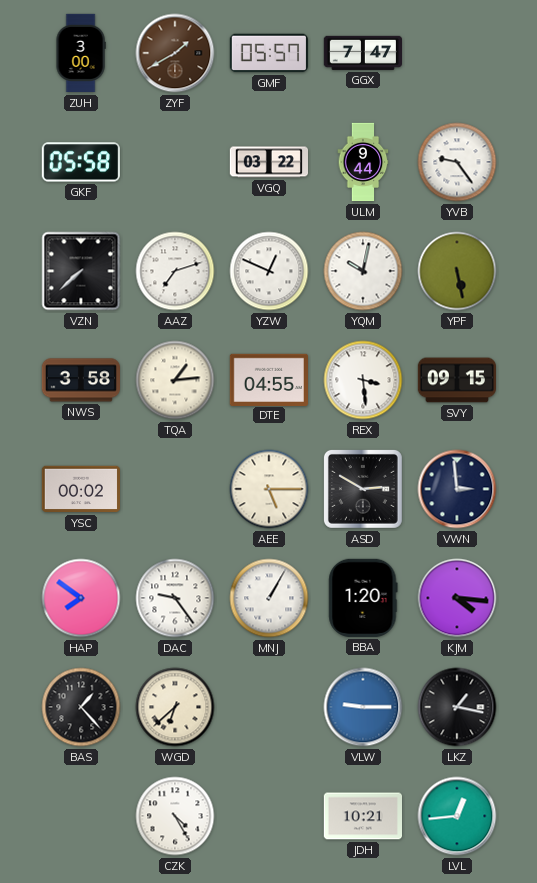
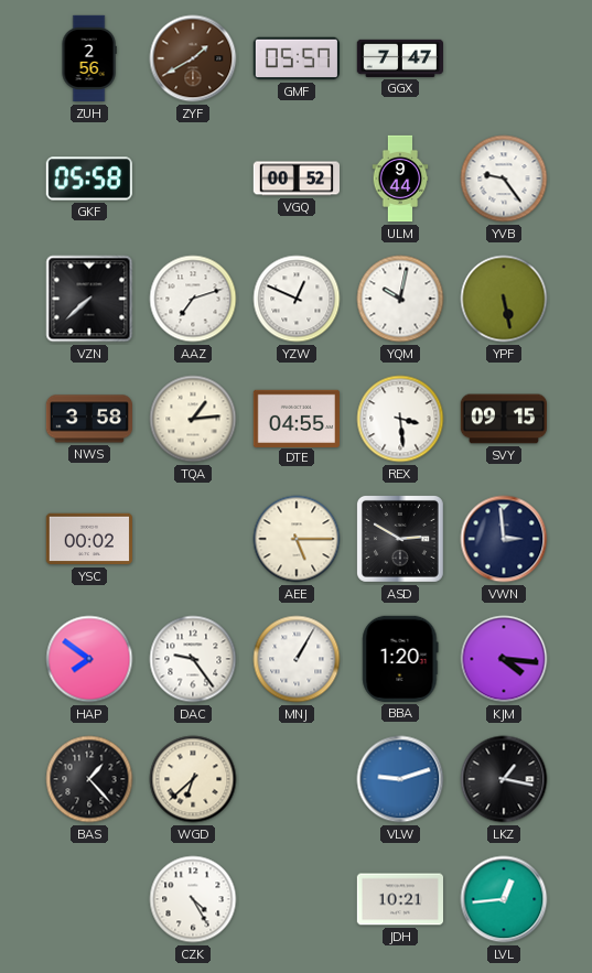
ZUH: 3:00 -> 2:56 (89, 58)
VGQ: 03:22 -> 00:52 (295, 179)
VLW: 9:15 -> 9:12 (400, 779)
